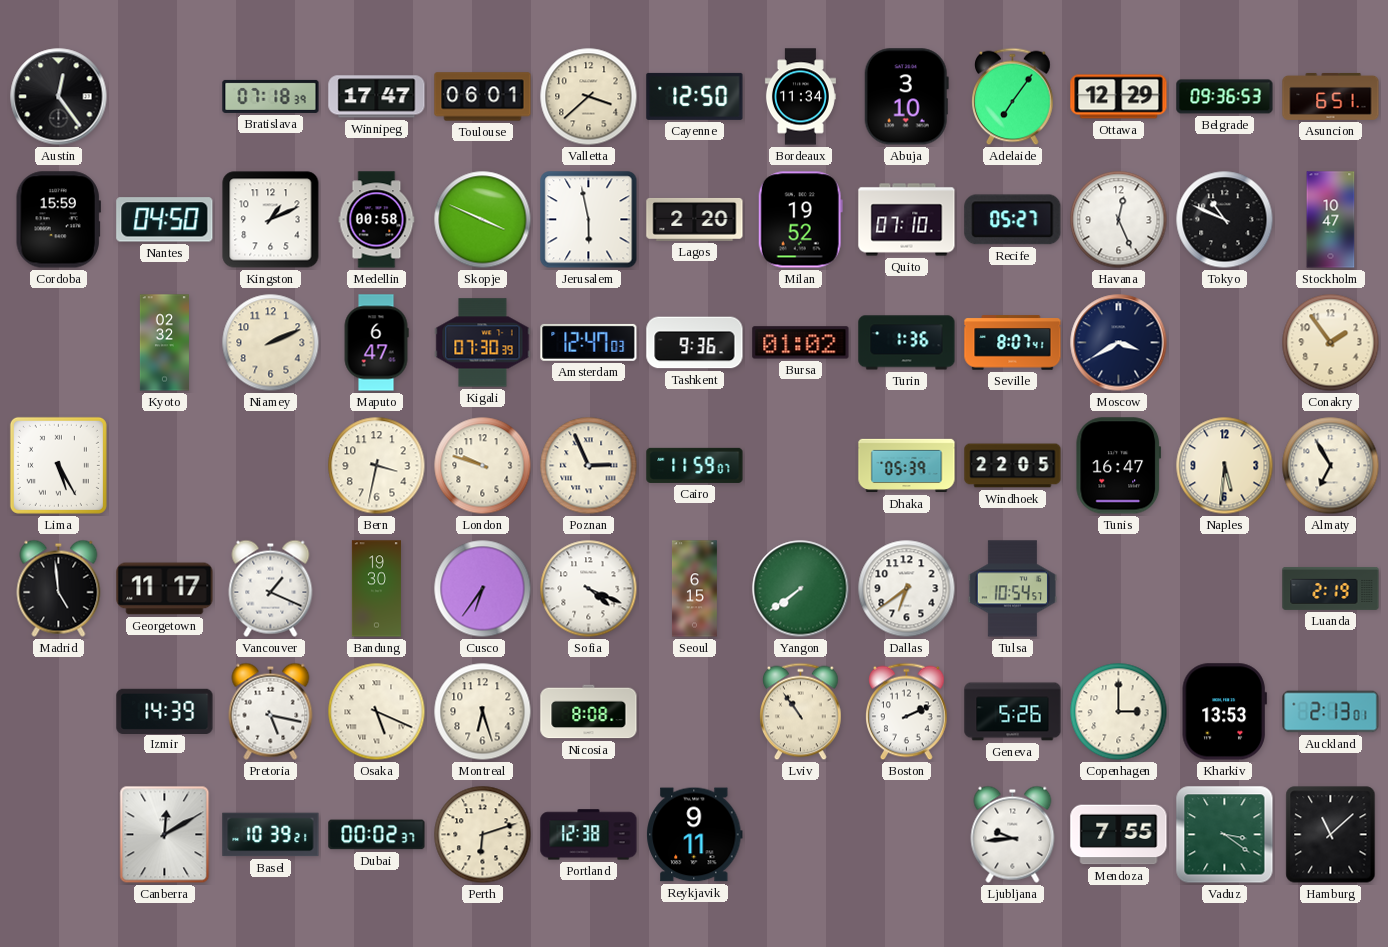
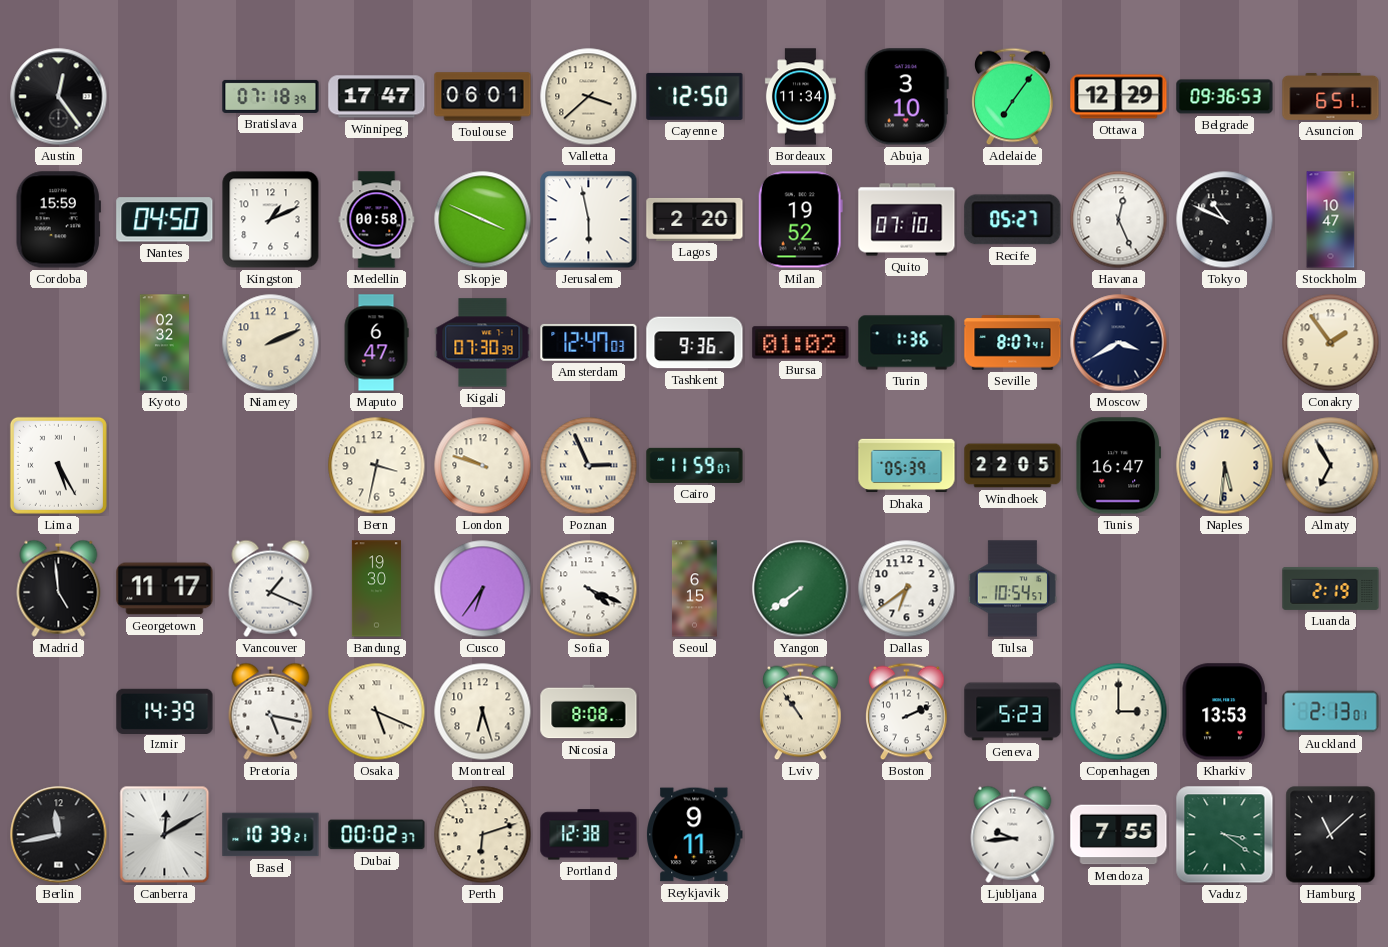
Geneva: 5:26 -> 5:23 (1013, 712)
Berlin: none -> 11:43 (59, 835)
